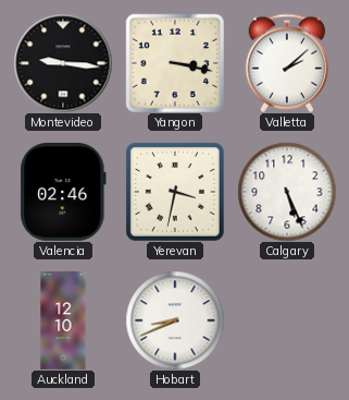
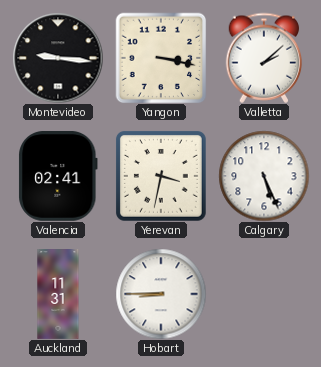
Valencia: 02:46 -> 02:41 (58, 176)
Auckland: 12:10 -> 11:31 (58, 295)
Hobart: 8:41 -> 8:45 (161, 294)
